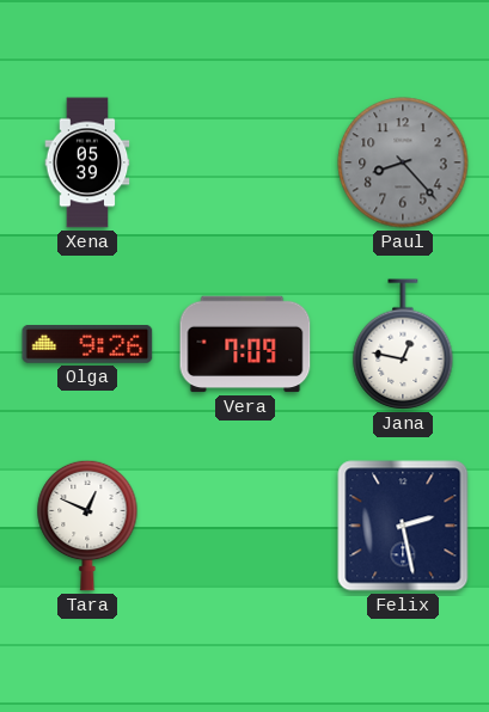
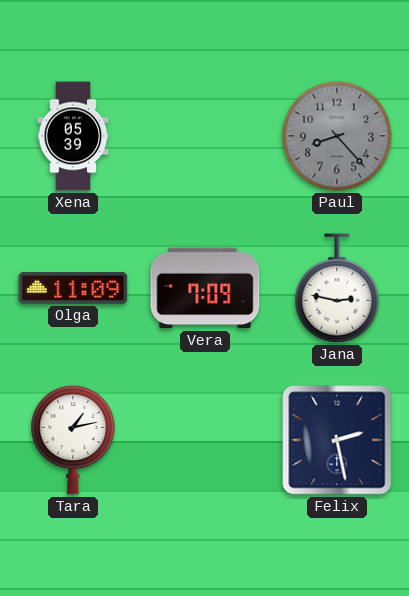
Olga: 9:26 -> 11:09 (73, 289)
Jana: 12:47 -> 2:47 (337, 288)
Tara: 12:49 -> 1:13 (73, 440)
